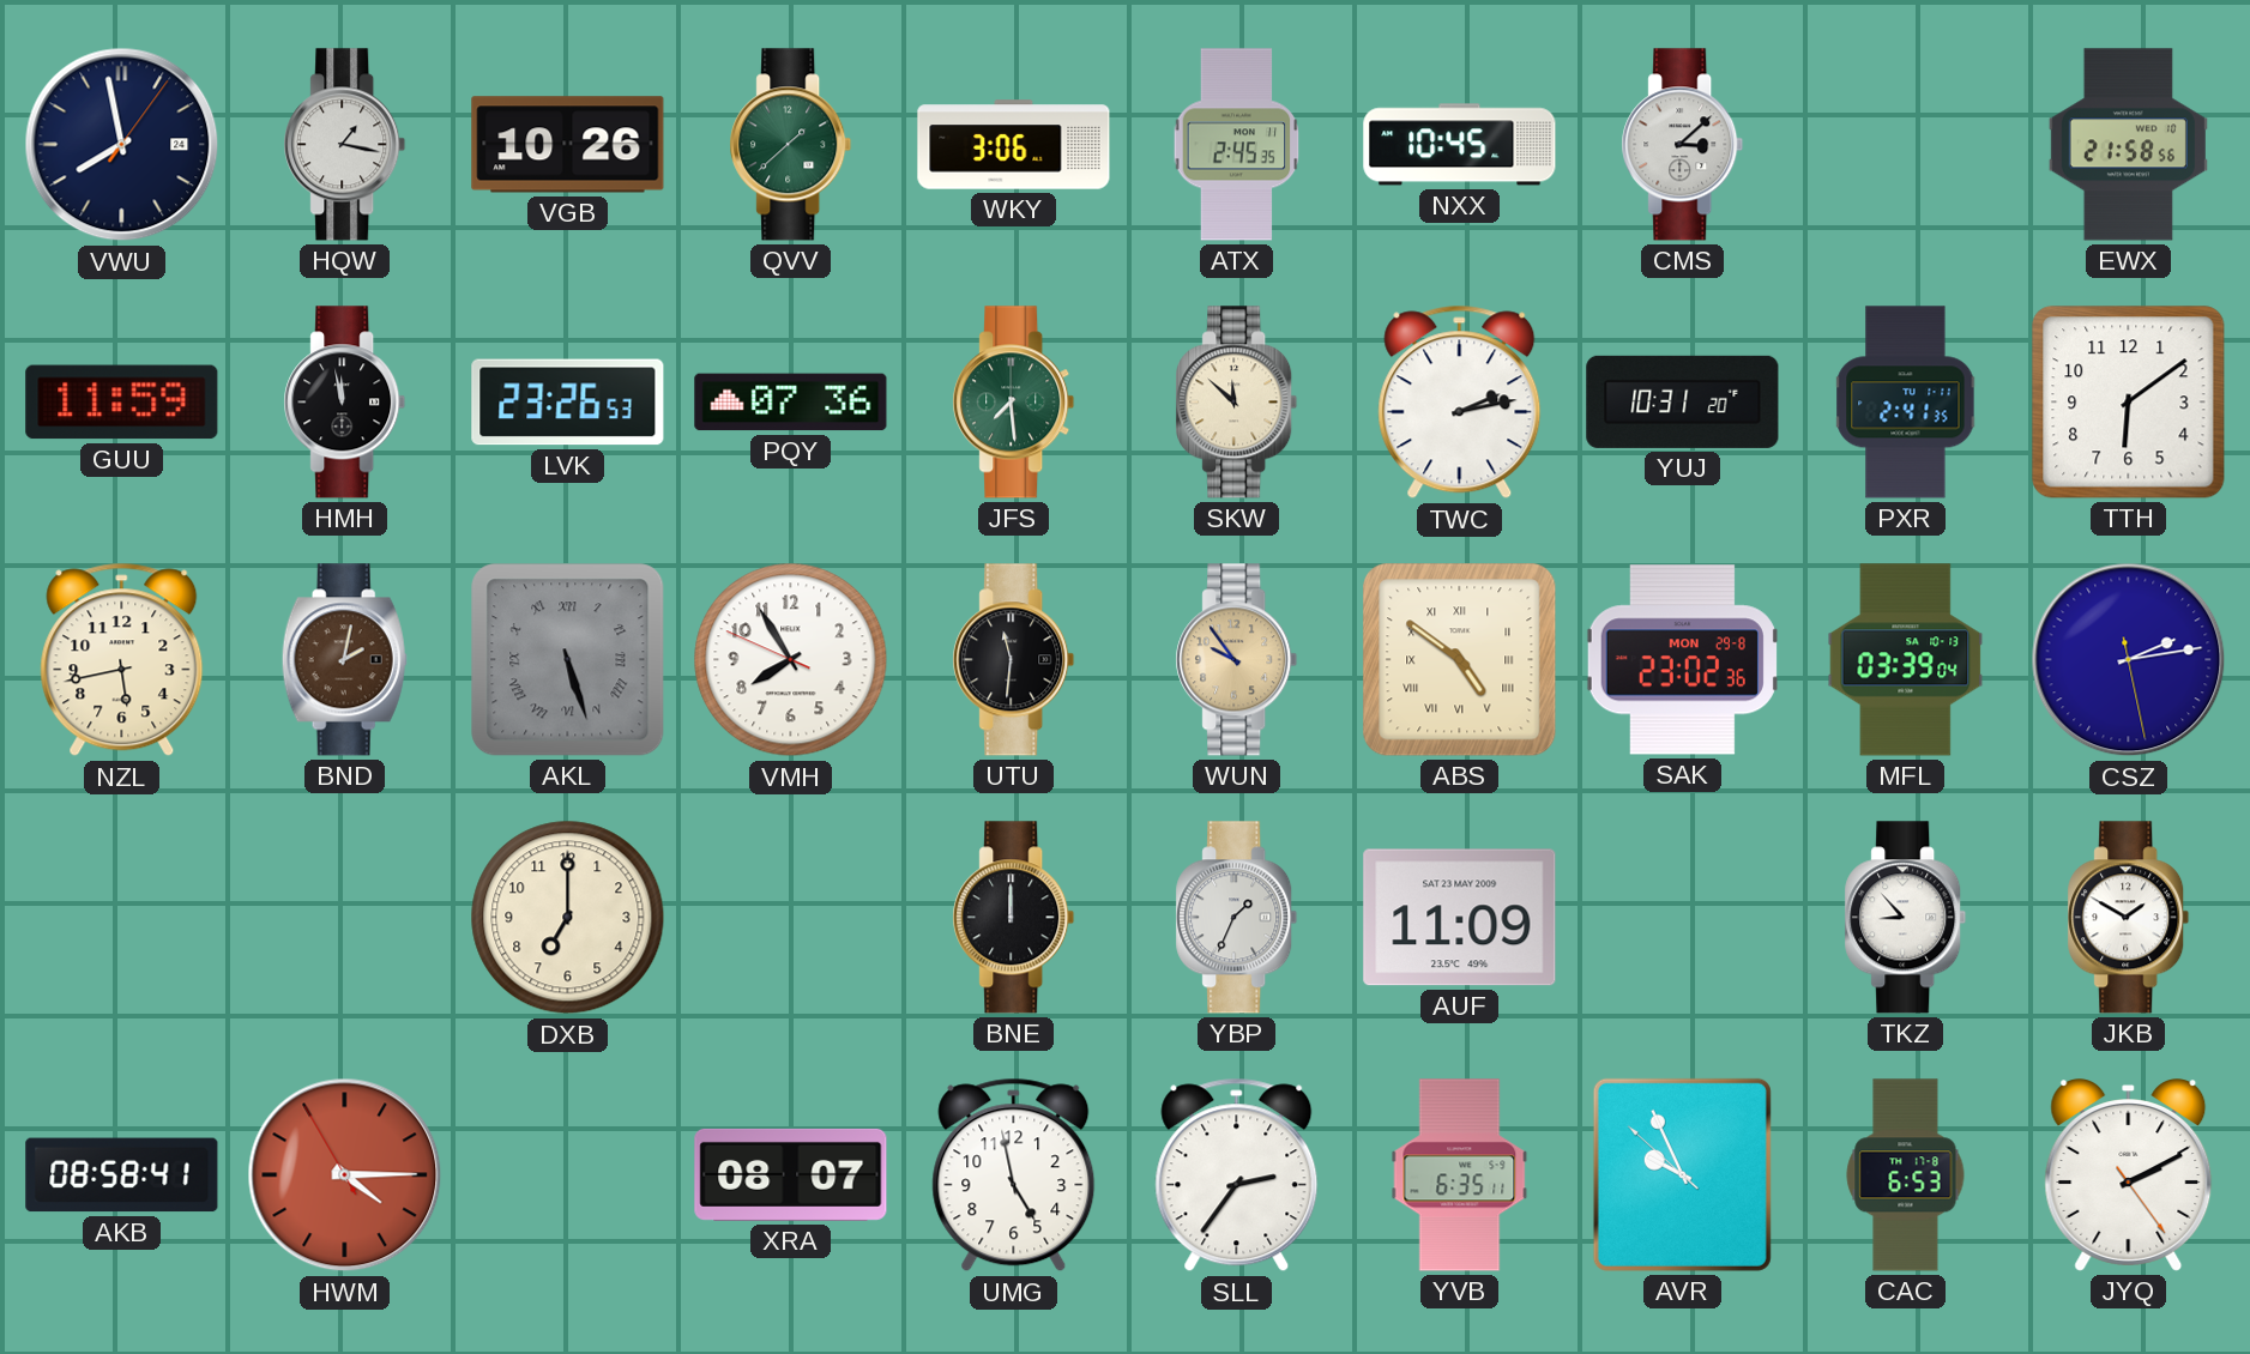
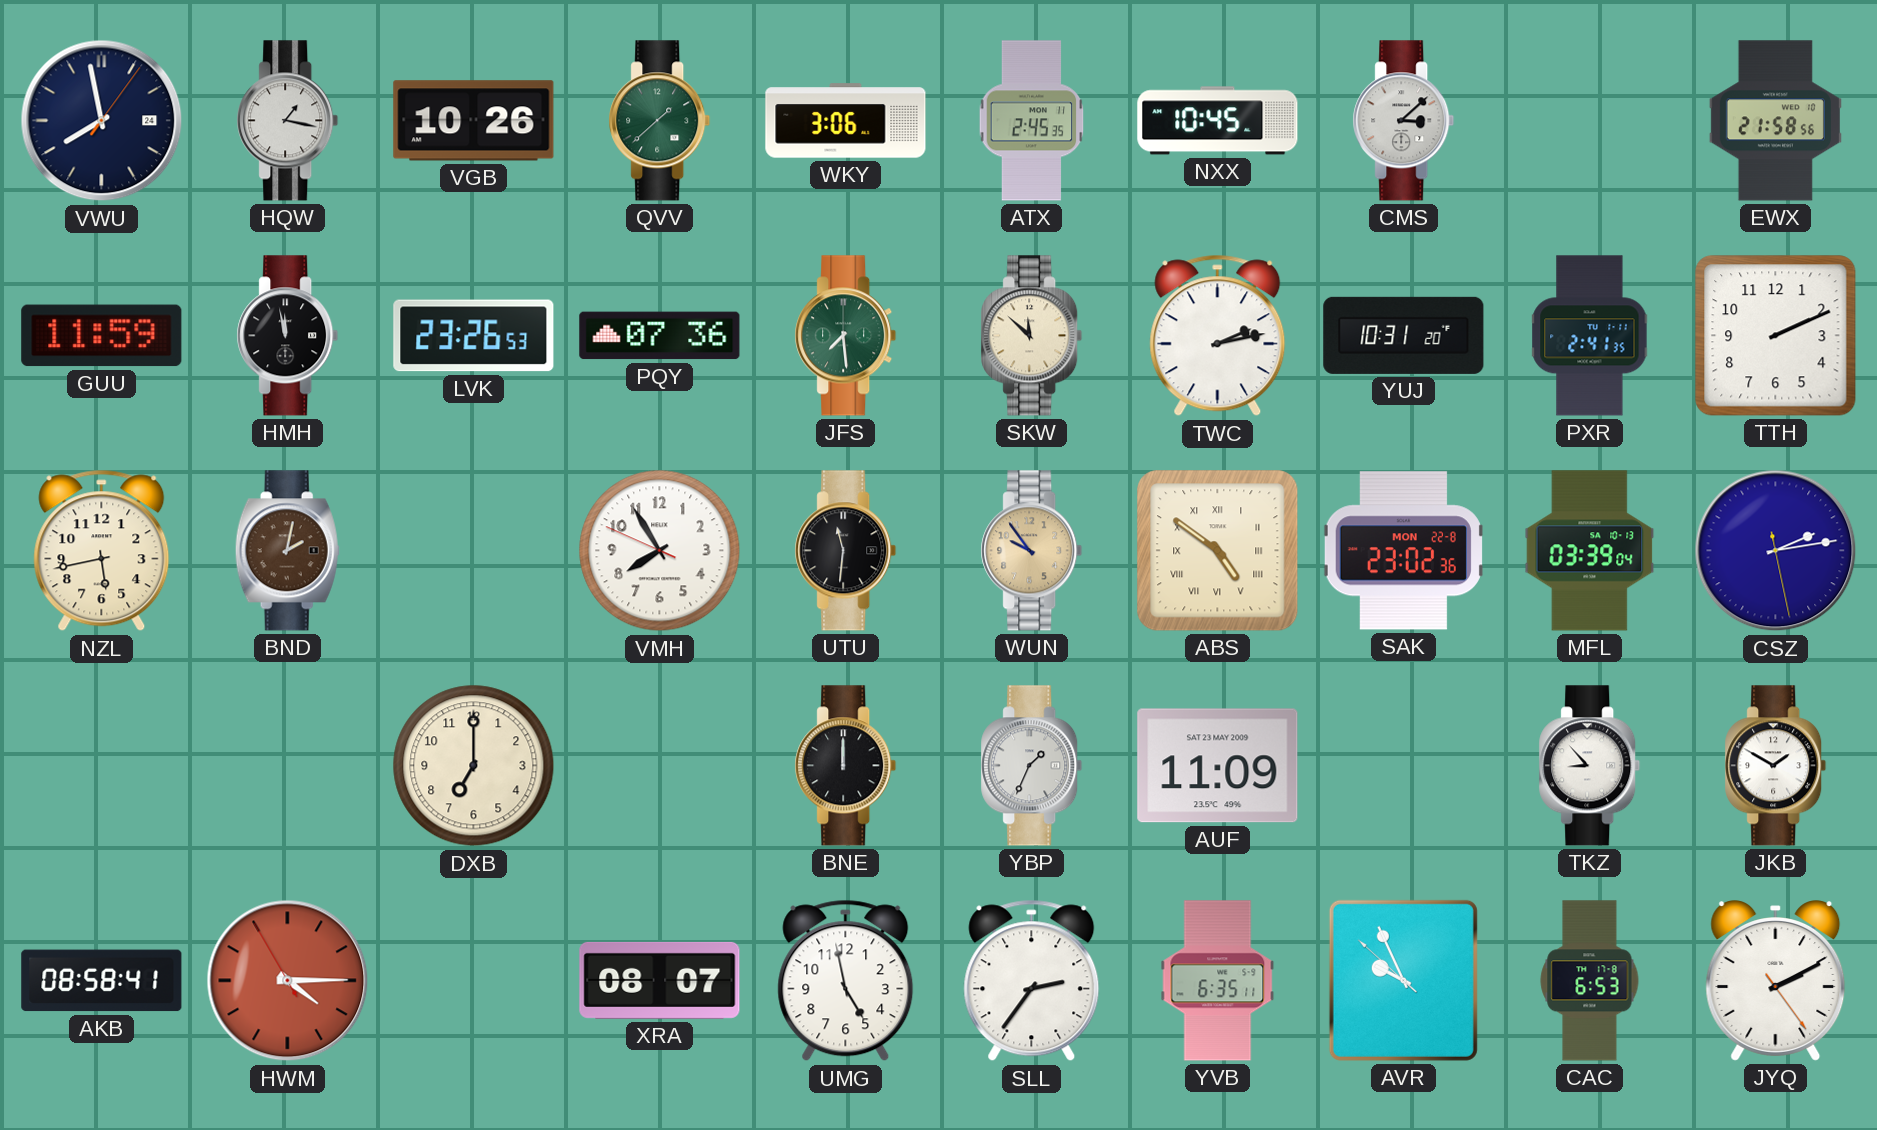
TTH: 6:09 -> 2:11 (1776, 336)
AKL: 5:27 -> none (568, 660)
SAK date: MON 29-8 -> MON 22-8 (1403, 551)
